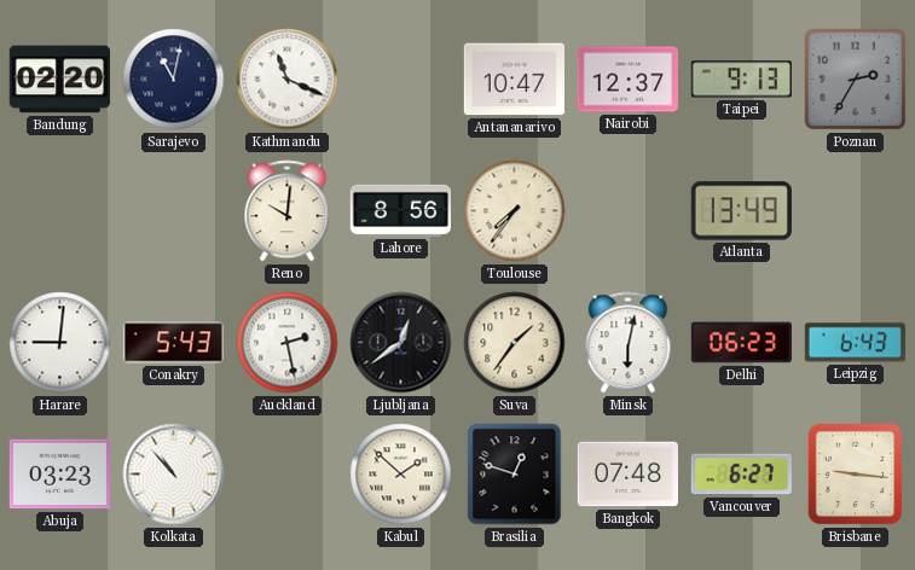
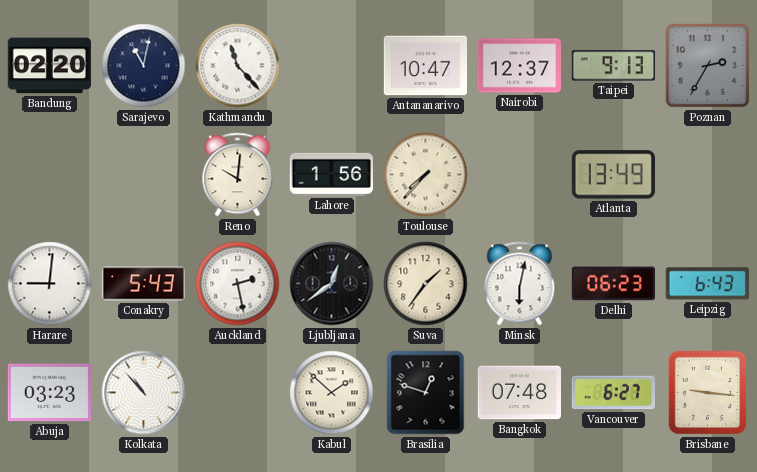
Kathmandu: 11:19 -> 11:23 (238, 66)
Lahore: 8:56 -> 1:56 (331, 174)
Toulouse: 7:36 -> 7:37 (426, 175)
